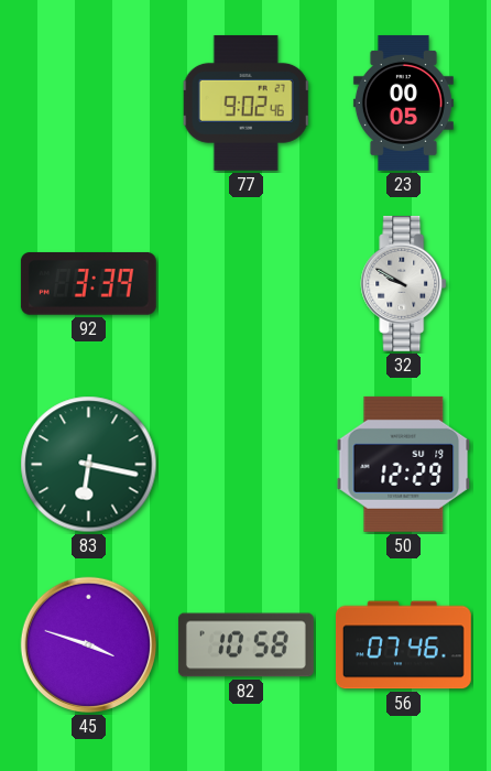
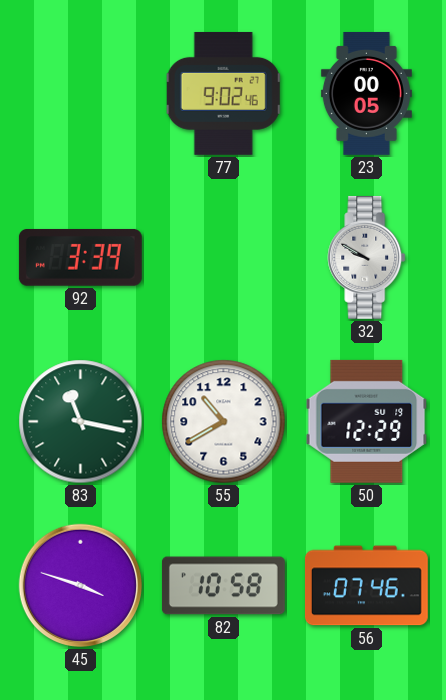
83: 6:17 -> 11:17 (81, 422)
55: none -> 10:40 (224, 422)
